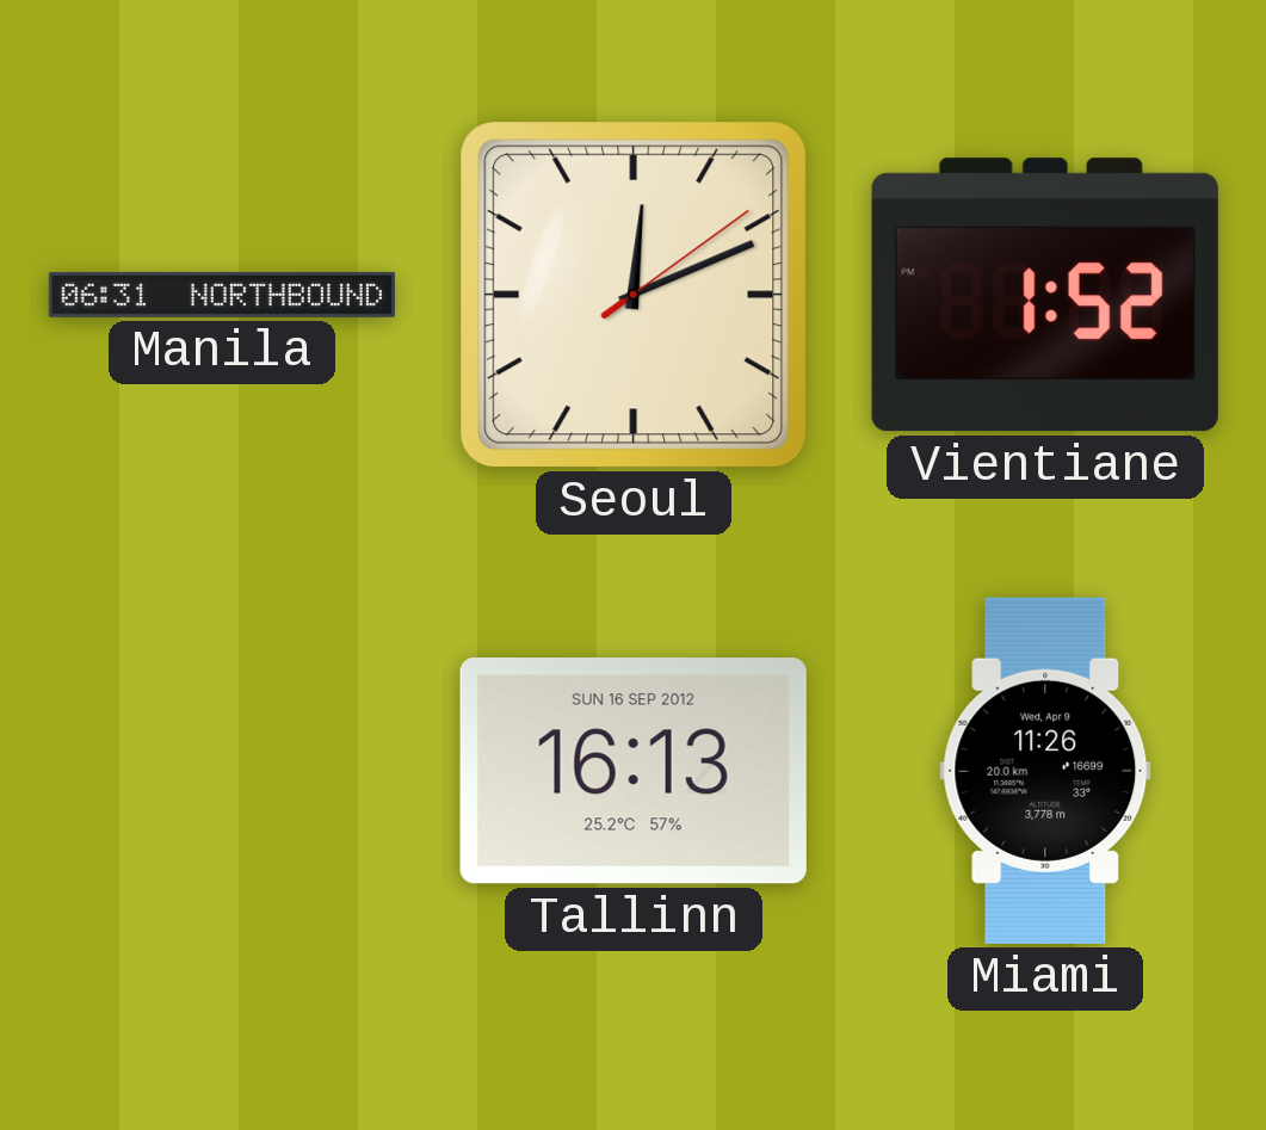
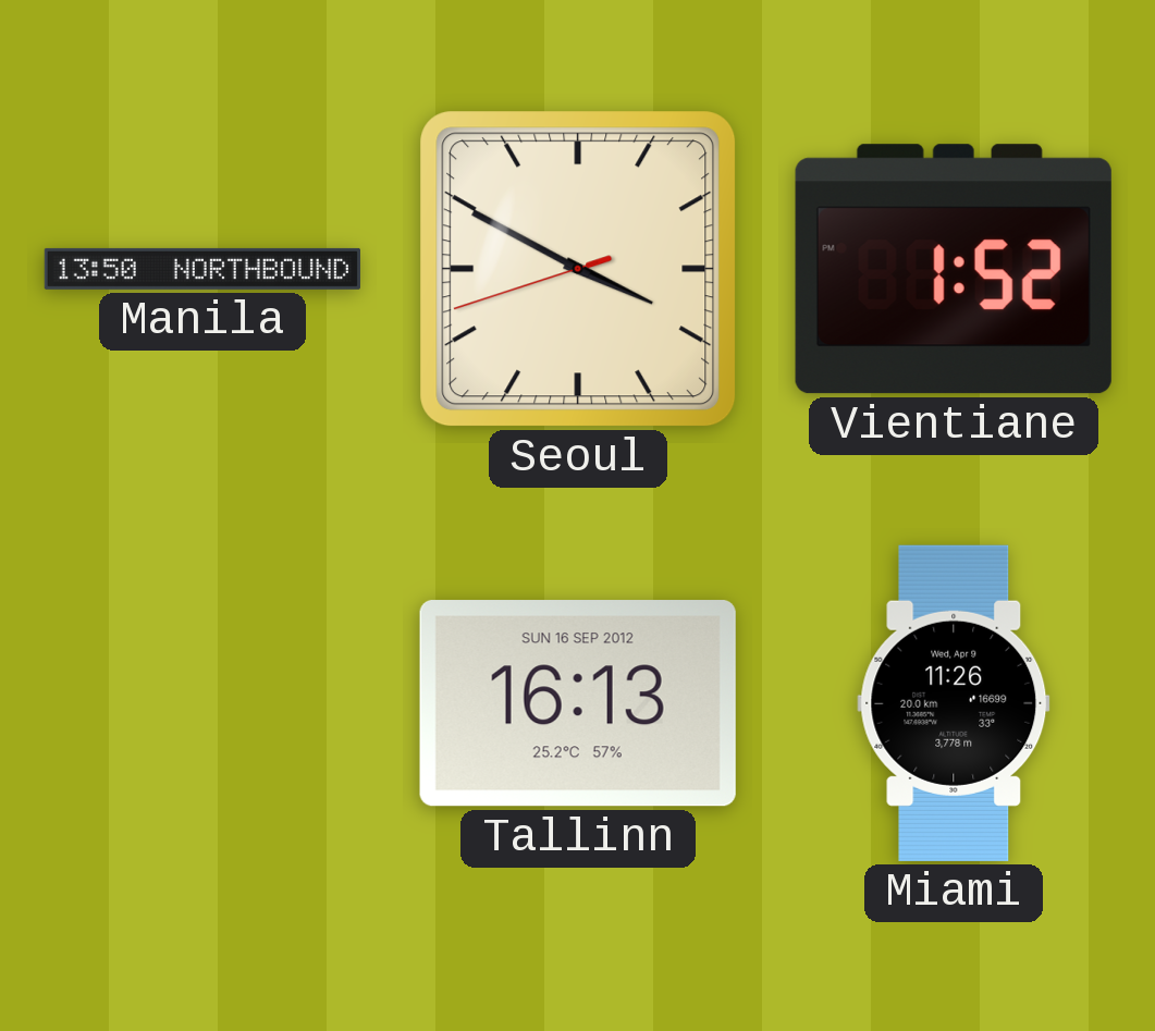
Manila: 06:31 -> 13:50 (202, 269)
Seoul: 12:11 -> 3:49 (578, 269)
